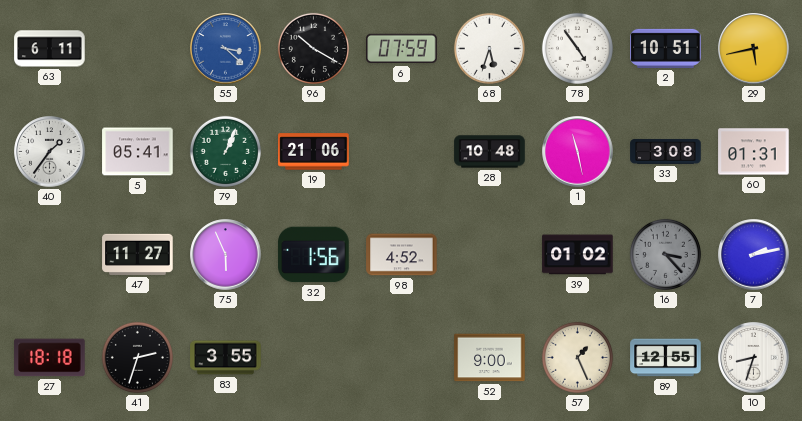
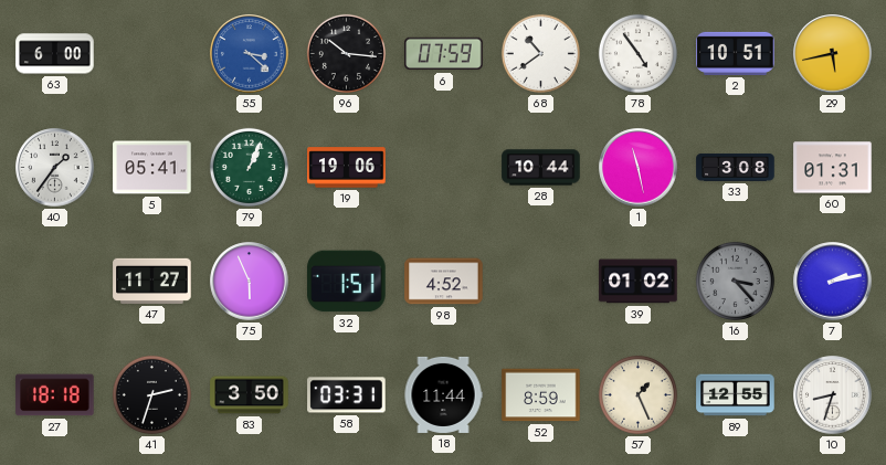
63: 6:11 -> 6:00 (55, 54)
96: 10:20 -> 10:16 (346, 53)
68: 5:33 -> 10:39 (540, 53)
19: 21:06 -> 19:06 (347, 168)
28: 10:48 -> 10:44 (541, 168)
32: 1:56 -> 1:51 (347, 282)
83: 3:55 -> 3:50 (250, 395)
58: none -> 03:31 (347, 395)
18: none -> 11:44 (443, 394)
52: 9:00 -> 8:59 (541, 395)
